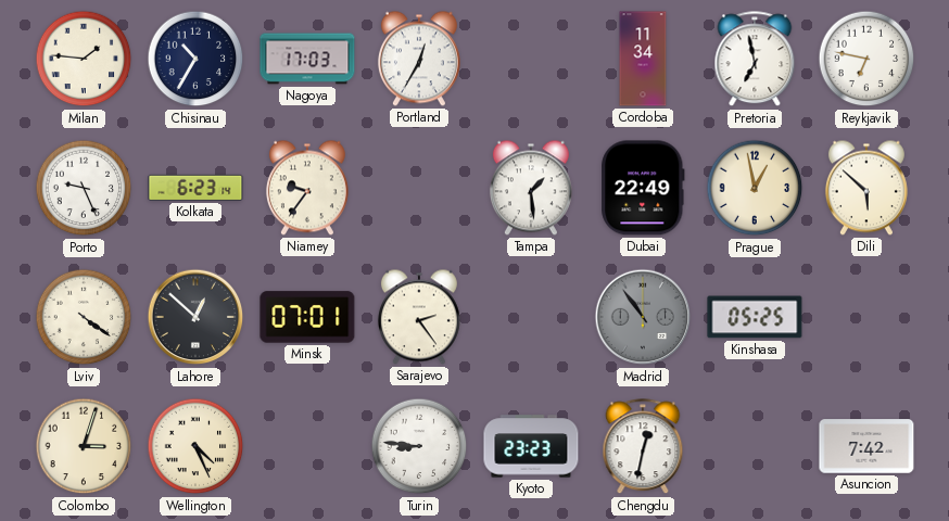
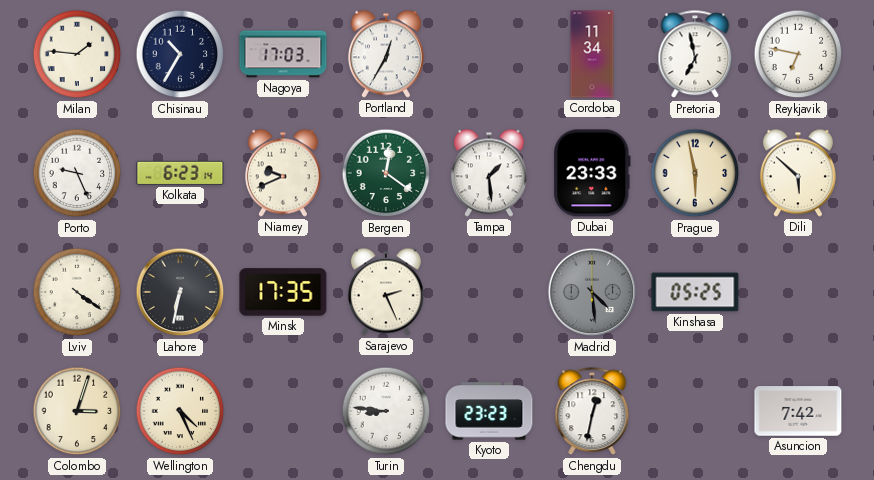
Niamey: 9:36 -> 9:41 (283, 173)
Bergen: none -> 12:21 (386, 173)
Dubai: 22:49 -> 23:33 (592, 173)
Prague: 12:58 -> 5:58 (695, 173)
Lahore: 12:52 -> 6:32 (180, 292)
Minsk: 07:01 -> 17:35 (283, 292)
Sarajevo: 2:24 -> 2:26 (386, 292)
Madrid: 10:54 -> 4:29 (592, 292)
